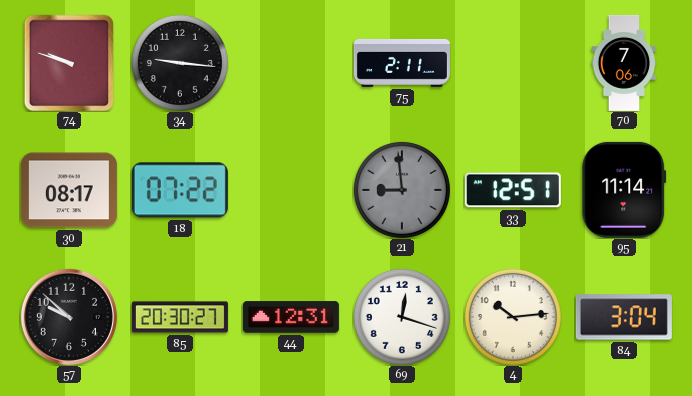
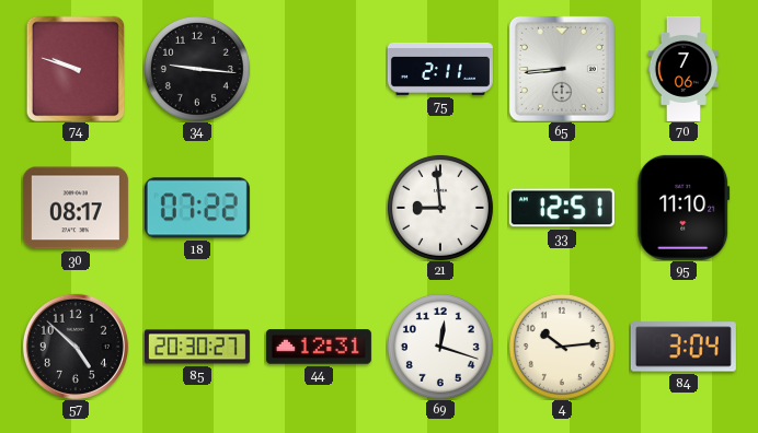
65: none -> 8:44 (562, 69)
21 dial: grey -> white (440, 208)
95: 11:14 -> 11:10 (684, 208)
57: 9:52 -> 4:52 (76, 347)
